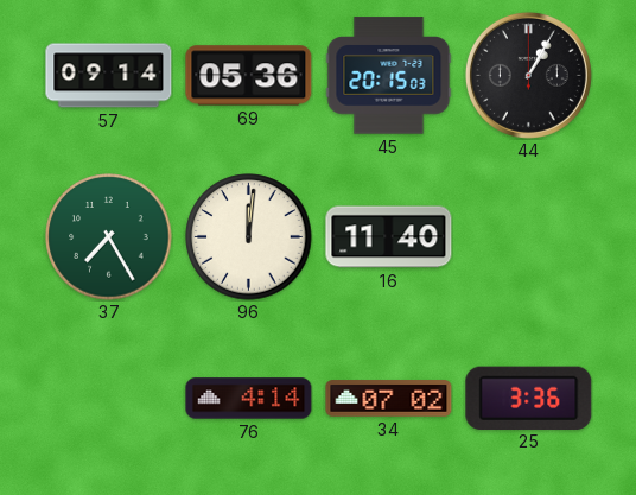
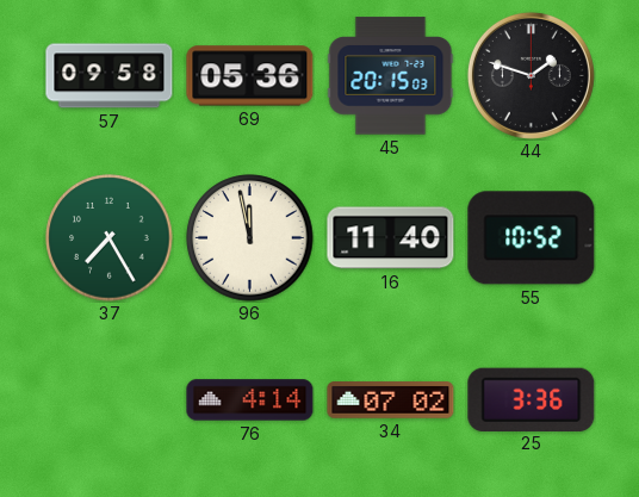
57: 09:14 -> 09:58 (110, 76)
44: 1:05 -> 1:48 (531, 75)
96: 12:01 -> 11:58 (250, 238)
55: none -> 10:52 (532, 238)
